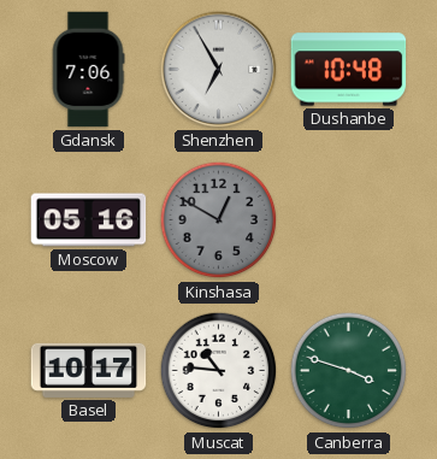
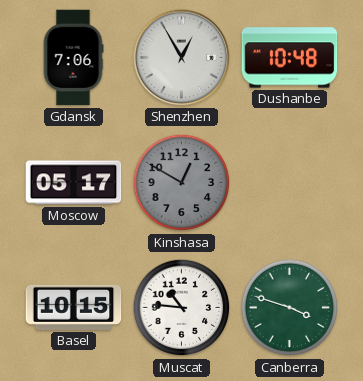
Shenzhen: 6:55 -> 12:55 (182, 58)
Moscow: 05:16 -> 05:17 (74, 183)
Basel: 10:17 -> 10:15 (74, 307)
